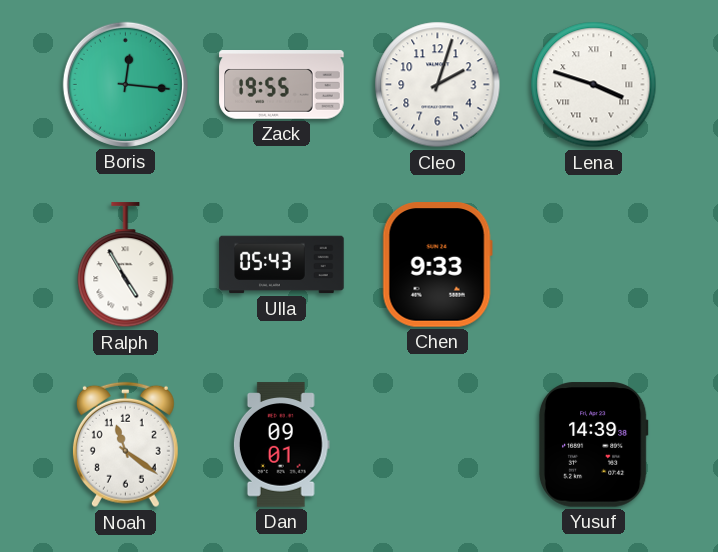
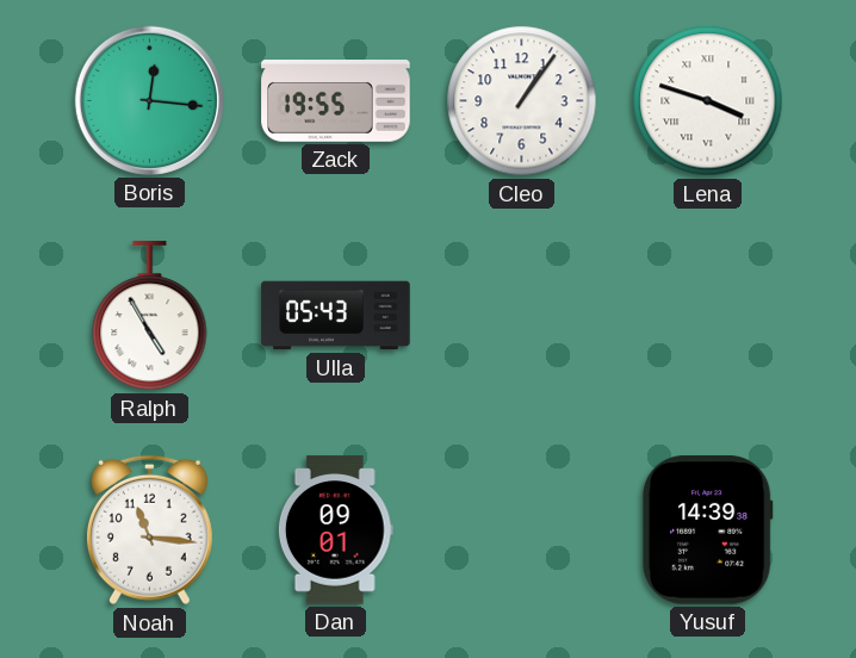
Cleo: 2:03 -> 1:06 (522, 101)
Chen: 9:33 -> none (437, 265)
Noah: 11:21 -> 11:16 (149, 530)
